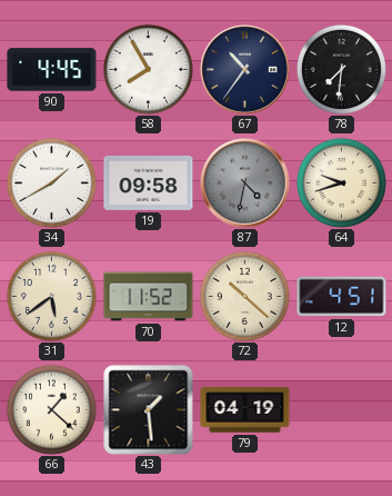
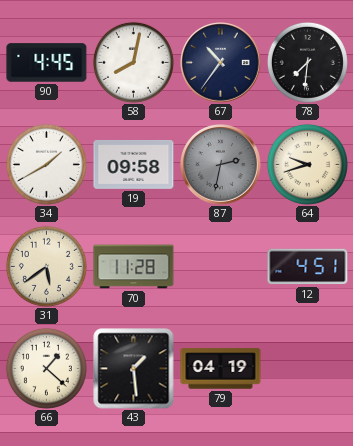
58: 7:55 -> 8:02 (133, 62)
87: 4:32 -> 2:32 (221, 165)
70: 11:52 -> 11:28 (134, 267)
72: 10:22 -> none (244, 296)
